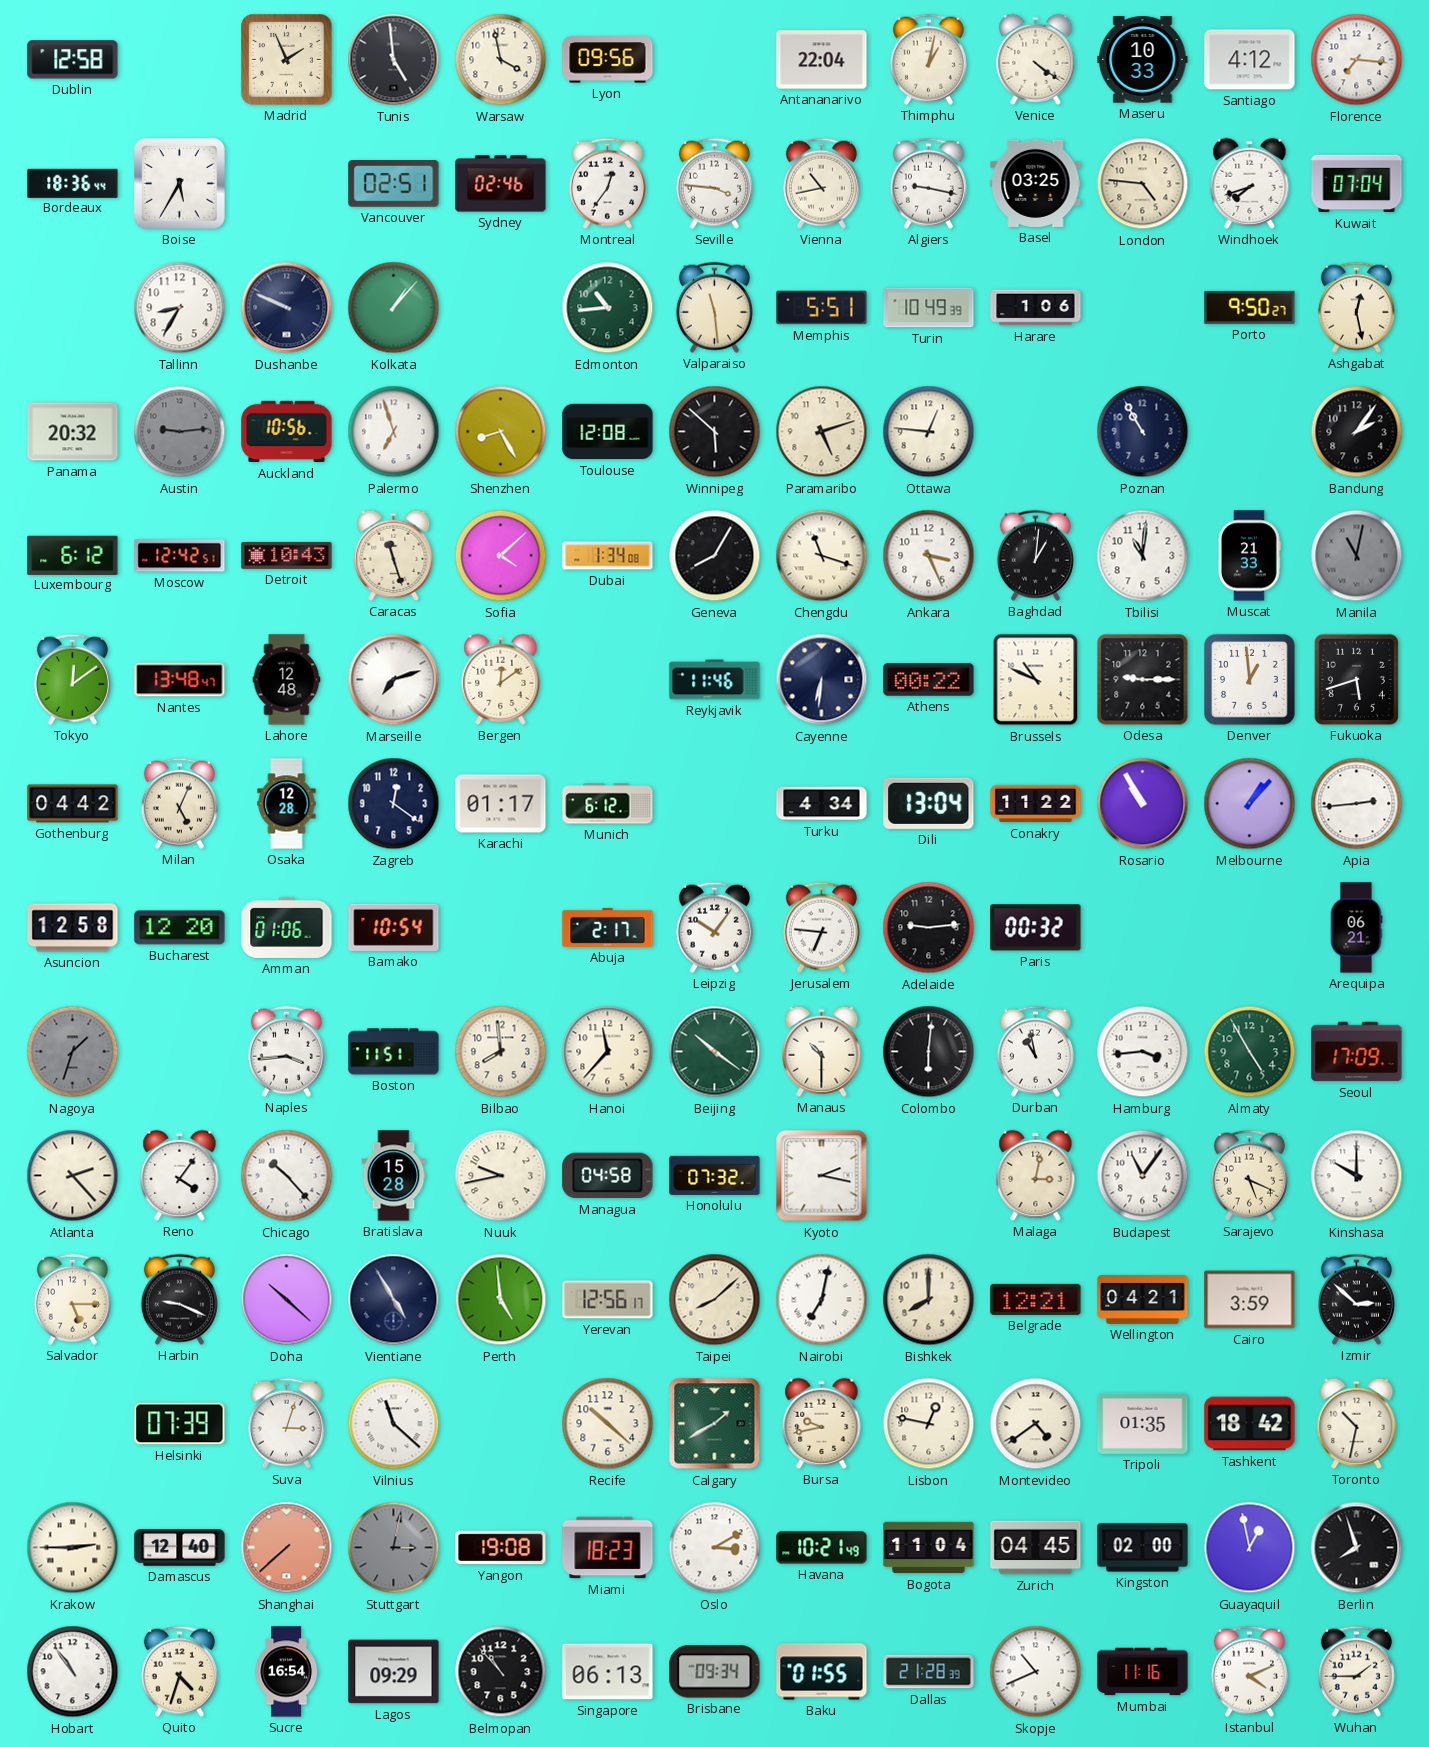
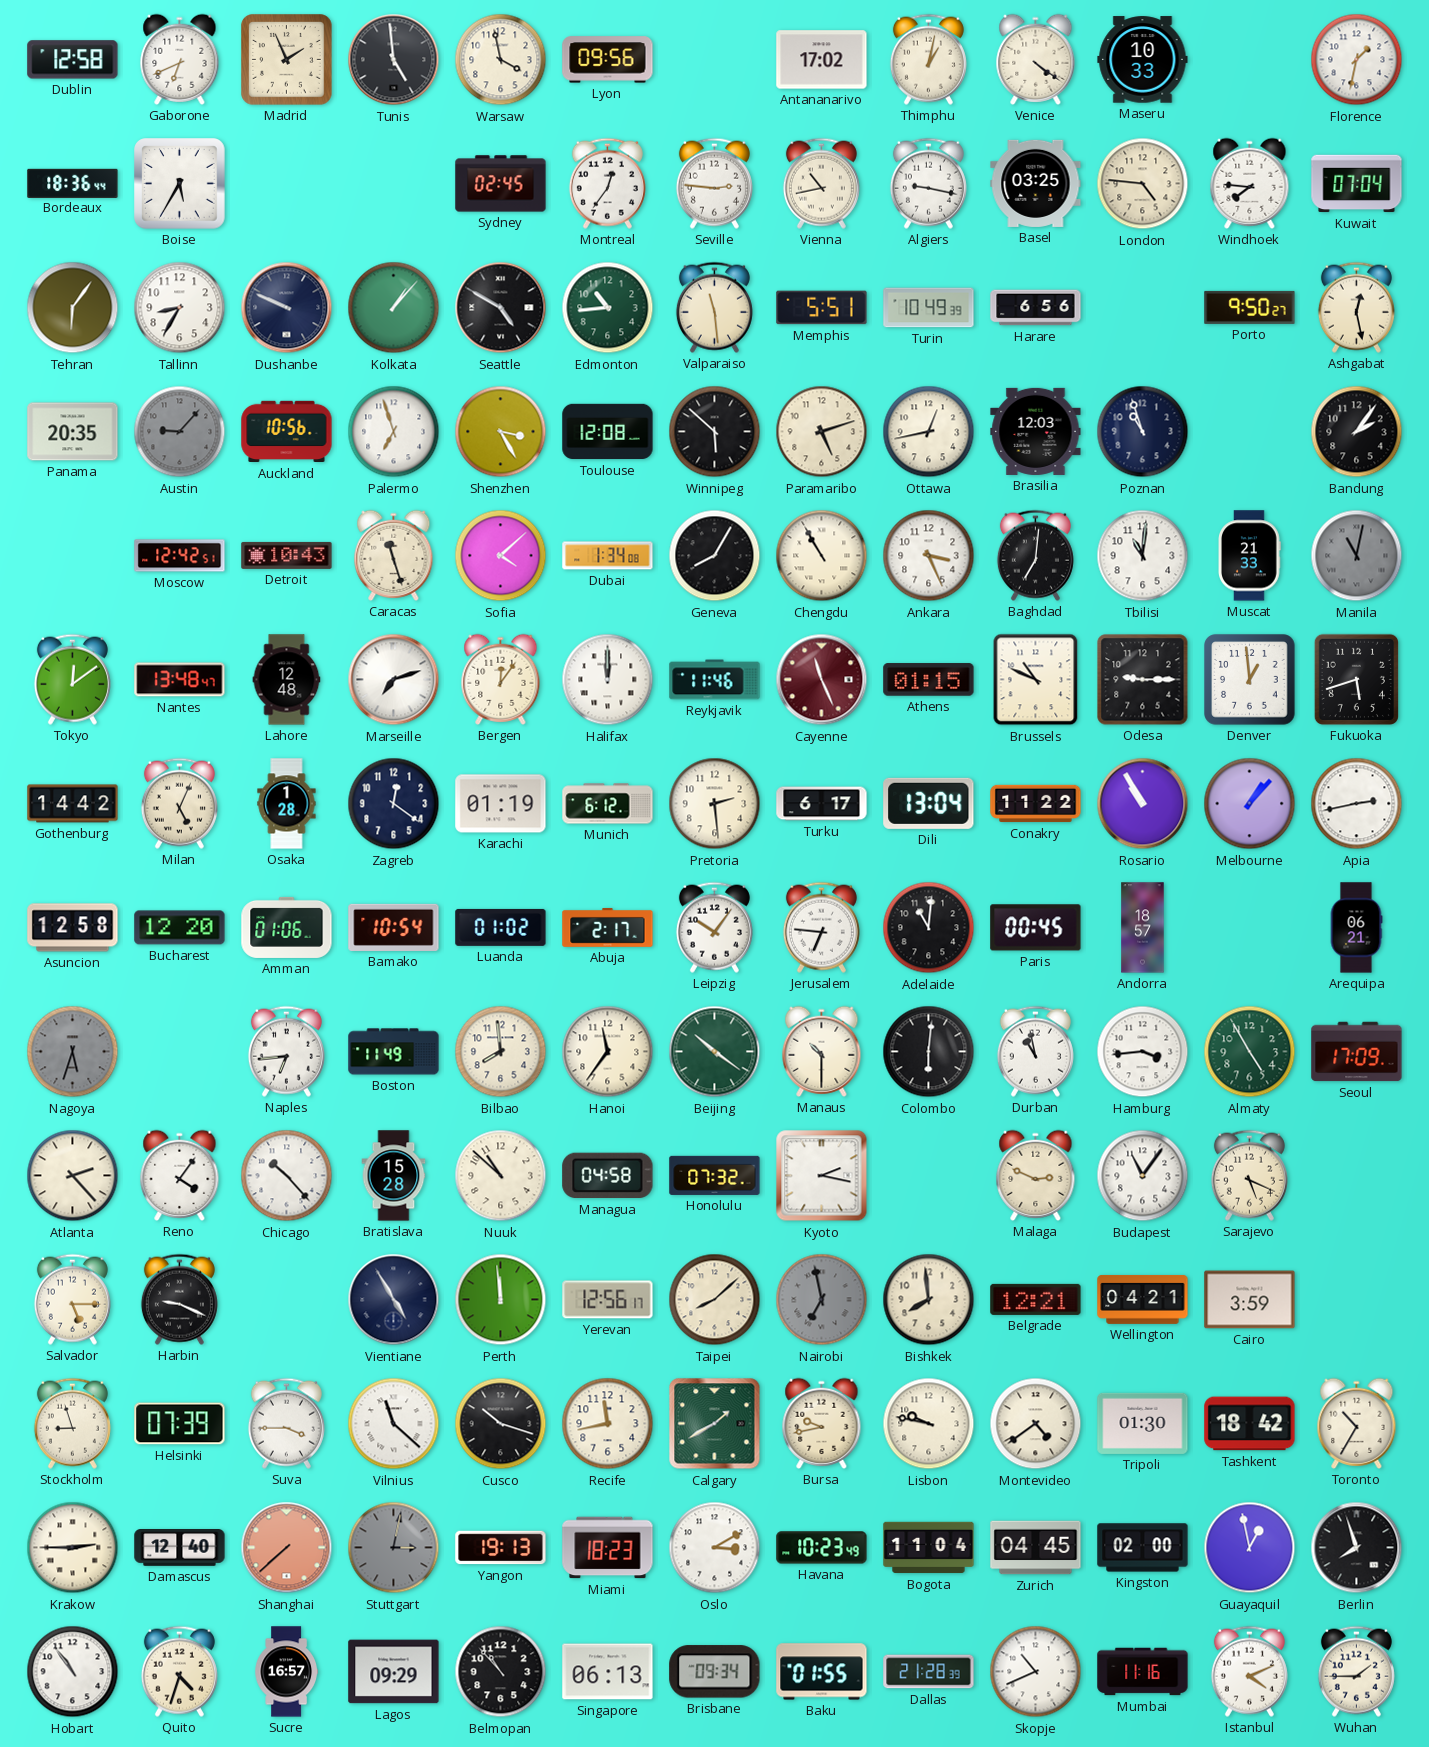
Gaborone: none -> 6:41 (180, 59)
Antananarivo: 22:04 -> 17:02 (822, 60)
Santiago: 4:12 -> none (1250, 60)
Florence: 7:16 -> 1:32 (1357, 60)
Vancouver: 02:51 -> none (394, 184)
Sydney: 02:46 -> 02:45 (501, 184)
Seville: 3:46 -> 2:46 (714, 183)
Windhoek: 7:42 -> 7:46 (1250, 183)
Tehran: none -> 6:06 (73, 308)
Seattle: none -> 4:50 (501, 308)
Harare: 1:06 -> 6:56 (1036, 308)
Panama: 20:32 -> 20:35 (73, 432)
Austin: 9:14 -> 9:07 (180, 432)
Shenzhen: 8:25 -> 3:25 (501, 432)
Ottawa: 12:46 -> 12:43 (929, 432)
Brasilia: none -> 12:03 (1036, 431)
Poznan: 10:55 -> 10:57 (1143, 432)
Luxembourg: 6:12 -> none (73, 555)
Chengdu: 11:18 -> 10:55 (822, 556)
Baghdad: 1:01 -> 7:01 (1035, 555)
Bergen: 12:09 -> 12:06 (501, 679)
Halifax: none -> 12:00 (608, 680)
Cayenne: 6:31 -> 11:26 (822, 680)
Cayenne dial: navy -> burgundy (822, 680)
Athens: 00:22 -> 01:15 (929, 680)
Gothenburg: 04:42 -> 14:42 (73, 804)
Osaka: 12:28 -> 1:28 (287, 804)
Karachi: 01:17 -> 01:19 (501, 804)
Pretoria: none -> 2:29 (715, 804)
Turku: 4:34 -> 6:17 (822, 804)
Apia: 2:44 -> 2:43 (1357, 804)
Luanda: none -> 01:02 (501, 927)
Adelaide: 9:14 -> 11:01 (929, 928)
Paris: 00:32 -> 00:45 (1036, 928)
Andorra: none -> 18:57 (1143, 928)
Nagoya: 1:33 -> 5:33 (73, 1052)
Naples: 3:44 -> 6:44 (286, 1051)
Boston: 11:51 -> 11:49 (394, 1052)
Hanoi: 11:37 -> 11:36 (608, 1052)
Nuuk: 9:43 -> 10:52 (501, 1176)
Malaga: 3:02 -> 2:49 (1036, 1175)
Kinshasa: 10:00 -> none (1357, 1176)
Doha: 10:22 -> none (287, 1300)
Perth: 4:59 -> 11:59 (501, 1300)
Nairobi: 7:02 -> 6:58 (822, 1300)
Nairobi dial: white -> grey (822, 1300)
Bishkek: 8:00 -> 7:59 (929, 1300)
Izmir: 2:52 -> none (1356, 1299)
Stockholm: none -> 8:57 (72, 1423)
Suva: 3:03 -> 3:45 (286, 1423)
Cusco: none -> 10:18 (501, 1424)
Recife: 10:22 -> 11:43 (608, 1424)
Lisbon: 12:47 -> 9:47 (929, 1424)
Tripoli: 01:35 -> 01:30 (1143, 1423)
Toronto: 10:32 -> 10:35 (1357, 1423)
Yangon: 19:08 -> 19:13 (501, 1548)
Havana: 10:21 -> 10:23 (822, 1548)
Sucre: 16:54 -> 16:57 (286, 1672)
